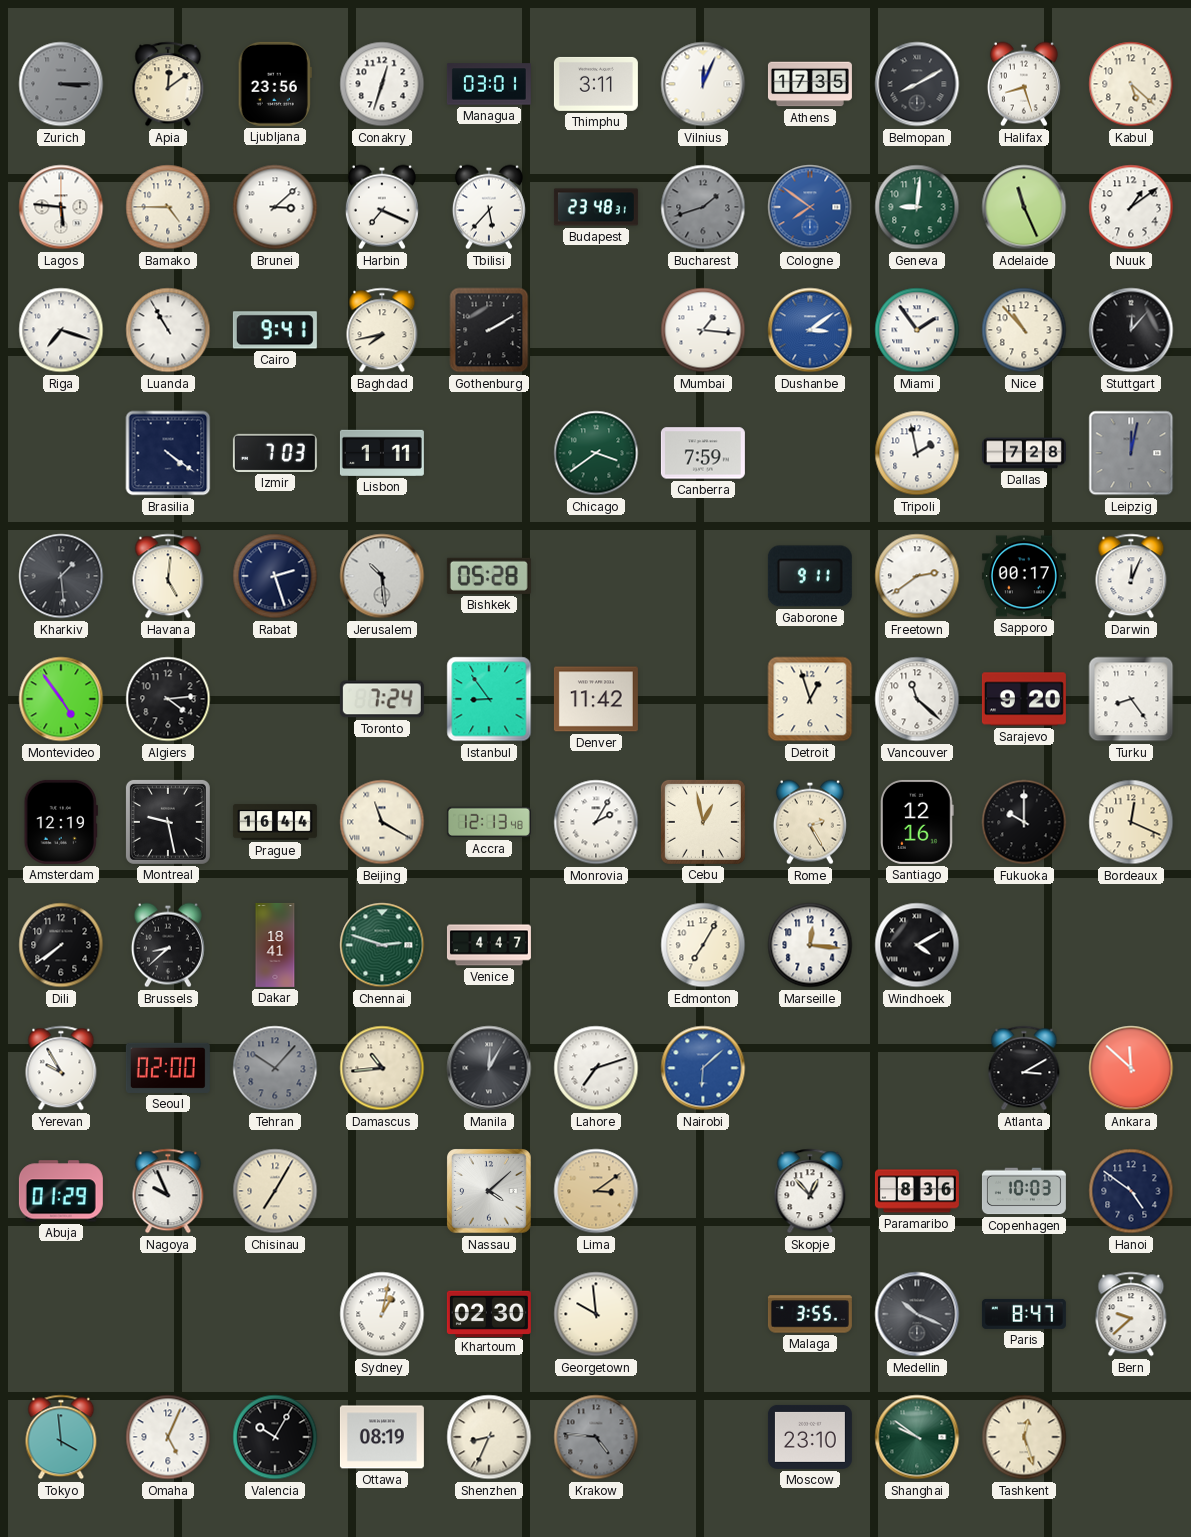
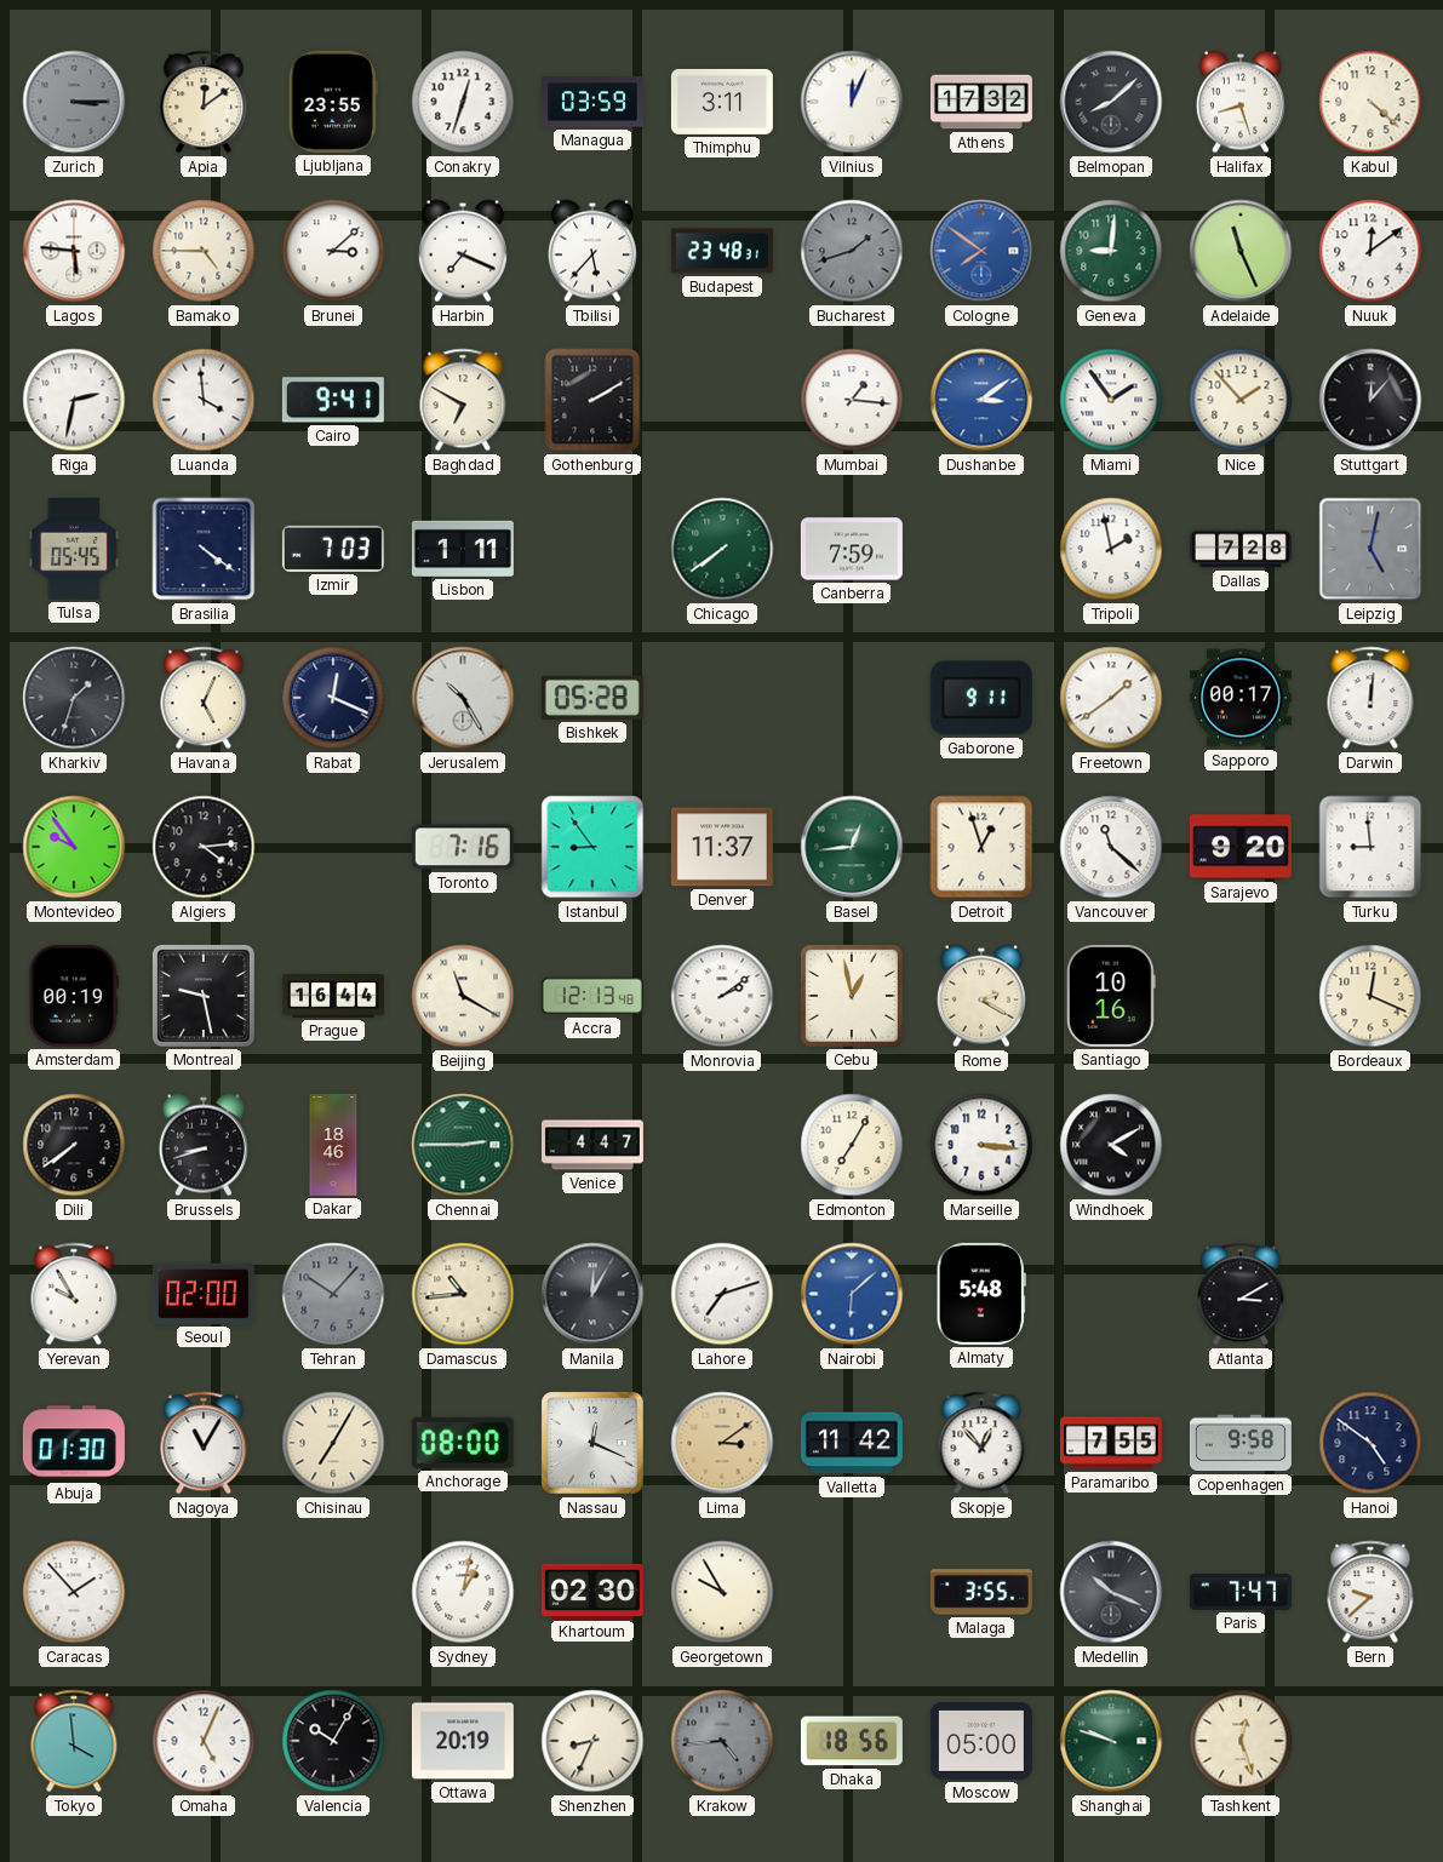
Ljubljana: 23:56 -> 23:55 (333, 102)
Managua: 03:01 -> 03:59 (592, 102)
Athens: 17:35 -> 17:32 (981, 102)
Belmopan: 8:10 -> 8:08 (1111, 102)
Kabul: 5:22 -> 4:22 (1370, 102)
Nuuk: 1:09 -> 12:09 (1370, 251)
Riga: 7:18 -> 2:32 (74, 400)
Luanda: 10:55 -> 3:59 (204, 400)
Baghdad: 7:43 -> 6:50 (463, 400)
Nice: 10:53 -> 1:53 (1241, 400)
Tulsa: none -> 05:45 (74, 549)
Chicago: 3:39 -> 7:39 (722, 549)
Leipzig: 12:02 -> 5:02 (1370, 549)
Kharkiv: 1:29 -> 1:33 (74, 698)
Havana: 5:01 -> 5:04 (204, 698)
Rabat: 2:27 -> 12:19 (333, 698)
Jerusalem: 10:29 -> 10:25 (463, 698)
Freetown: 2:39 -> 1:39 (1111, 698)
Darwin: 12:04 -> 12:01 (1370, 698)
Montevideo: 4:54 -> 9:54 (74, 847)
Toronto: 7:24 -> 7:16 (463, 847)
Denver: 11:42 -> 11:37 (722, 847)
Basel: none -> 12:44 (852, 847)
Turku: 8:24 -> 8:59 (1370, 847)
Amsterdam: 12:19 -> 00:19 (74, 996)
Monrovia: 2:05 -> 2:09 (722, 996)
Rome: 2:25 -> 2:20 (981, 996)
Santiago: 12:16 -> 10:16 (1112, 996)
Fukuoka: 10:00 -> none (1024, 822)
Brussels: 8:38 -> 8:42 (204, 1145)
Dakar: 18:41 -> 18:46 (333, 1145)
Chennai: 2:48 -> 2:45 (463, 1145)
Marseille: 12:16 -> 3:16 (981, 1145)
Almaty: none -> 5:48 (981, 1294)
Ankara: 11:52 -> none (1131, 1068)
Abuja: 01:29 -> 01:30 (74, 1443)
Nagoya: 9:56 -> 11:05 (204, 1443)
Anchorage: none -> 08:00 (463, 1443)
Nassau: 4:08 -> 12:19 (594, 1444)
Valletta: none -> 11:42 (852, 1443)
Paramaribo: 8:36 -> 7:55 (1111, 1443)
Copenhagen: 10:03 -> 9:58 (1241, 1443)
Caracas: none -> 1:53 (74, 1592)
Georgetown: 9:59 -> 9:55 (722, 1592)
Paris: 8:47 -> 7:47 (1241, 1592)
Ottawa: 08:19 -> 20:19 (463, 1741)
Krakow: 4:46 -> 4:44 (722, 1741)
Dhaka: none -> 18:56 (852, 1741)
Moscow: 23:10 -> 05:00 (981, 1741)
Shanghai: 9:51 -> 9:48 (1111, 1741)
